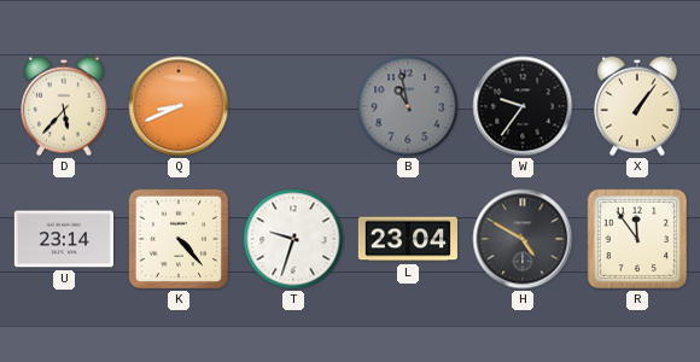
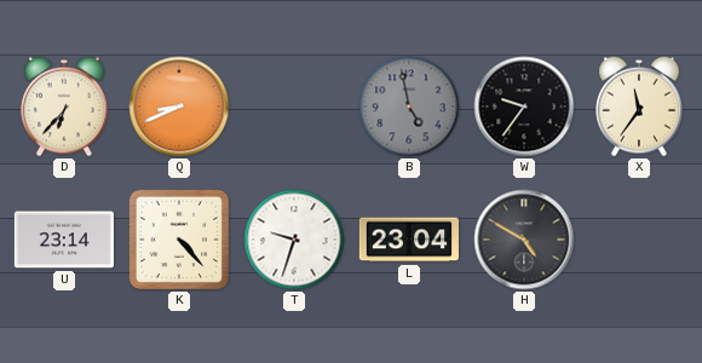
D: 5:37 -> 6:37 (64, 106)
B: 10:58 -> 4:58 (409, 106)
X: 1:06 -> 11:36 (639, 106)
R: 11:54 -> none (637, 239)
